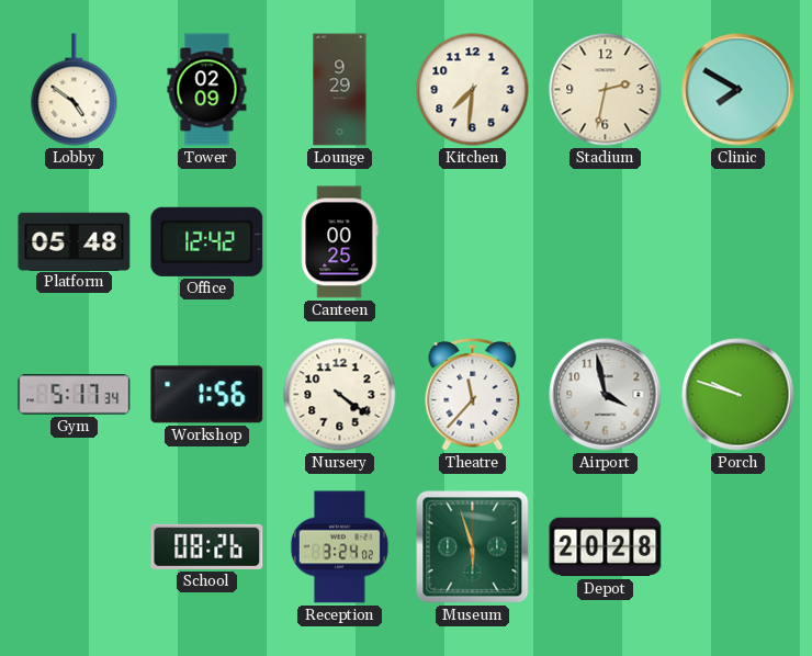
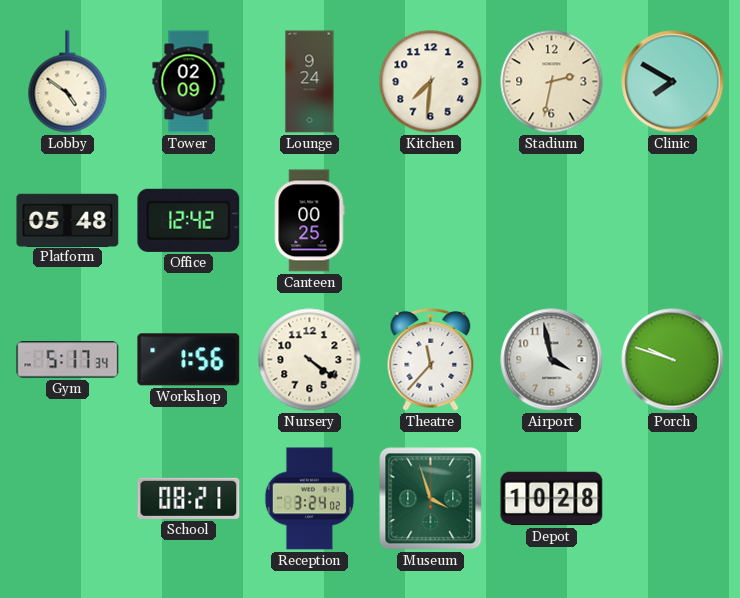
Lounge: 9:29 -> 9:24 (310, 82)
School: 08:26 -> 08:21 (189, 498)
Museum: 5:57 -> 3:57 (431, 499)
Depot: 20:28 -> 10:28 (552, 499)
